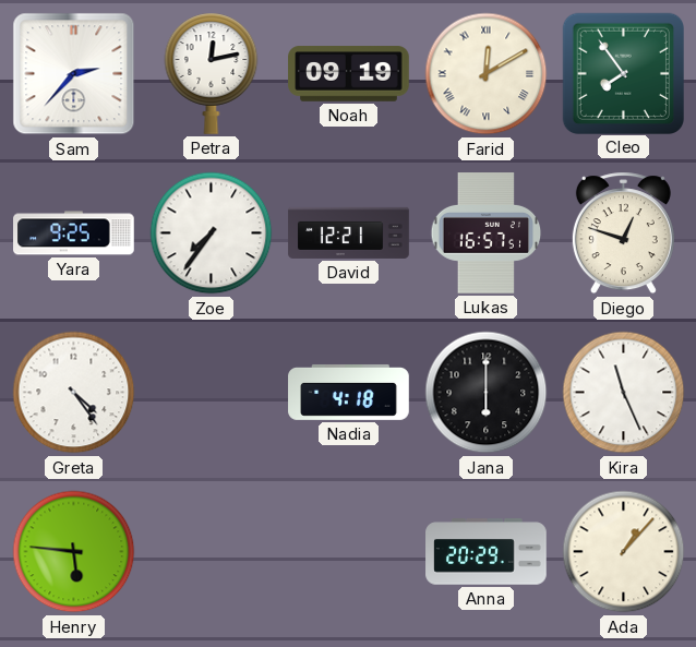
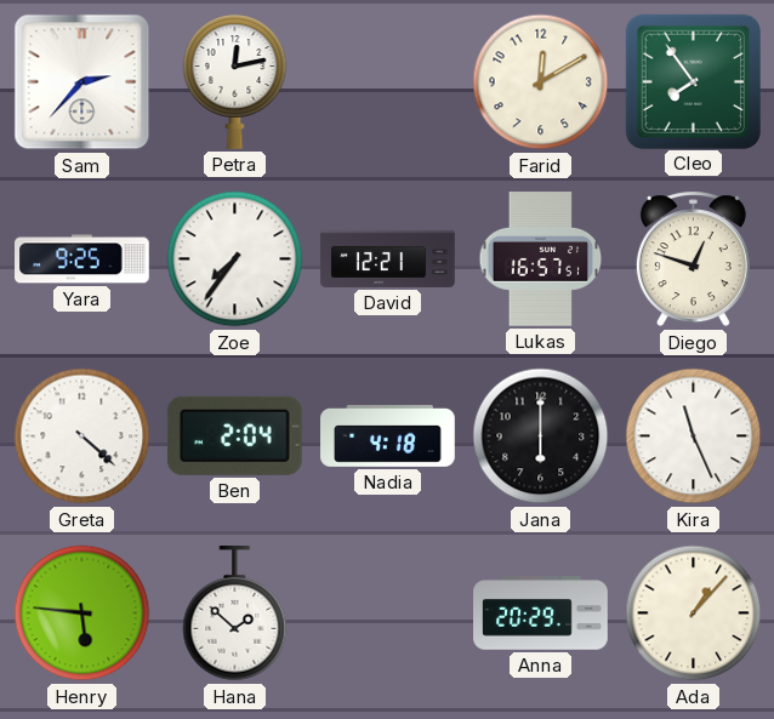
Noah: 09:19 -> none (349, 74)
Farid numerals: Roman -> Arabic (541, 82)
Greta: 4:24 -> 4:22 (82, 436)
Ben: none -> 2:04 (234, 435)
Hana: none -> 1:52 (235, 615)
